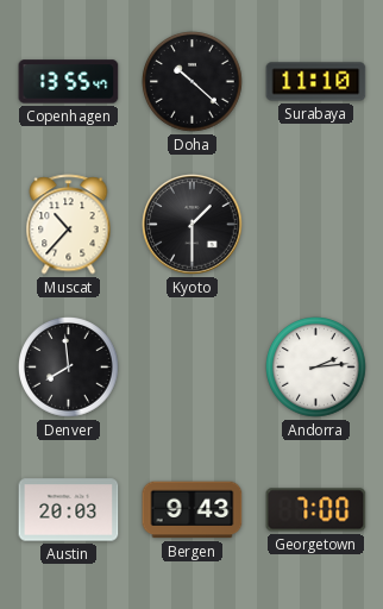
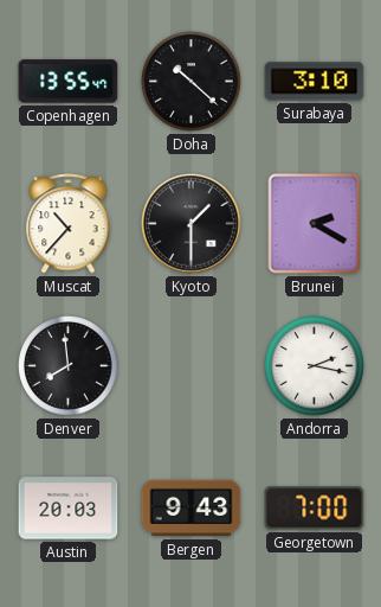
Surabaya: 11:10 -> 3:10 (315, 82)
Brunei: none -> 2:20 (315, 224)
Andorra: 2:14 -> 2:17 (315, 366)
